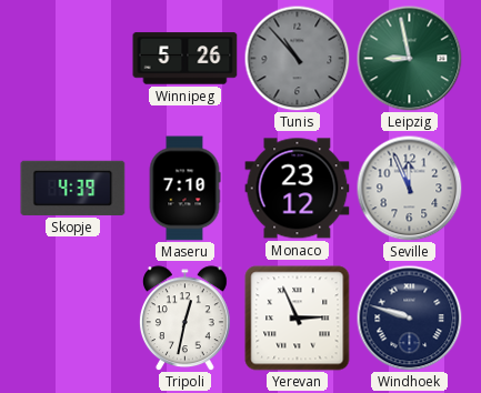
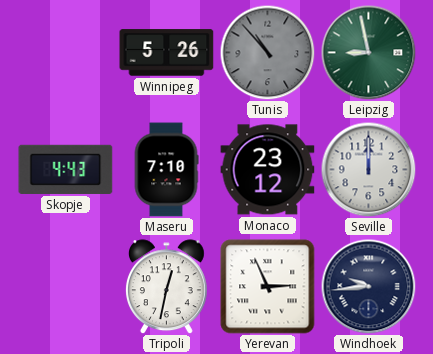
Skopje: 4:39 -> 4:43 (66, 169)
Seville: 11:56 -> 12:00 (368, 169)
Windhoek: 9:48 -> 9:44 (368, 286)
